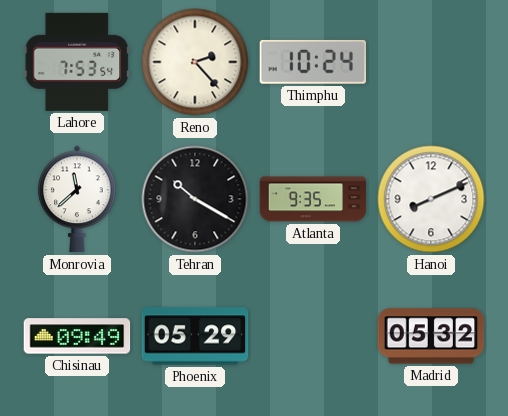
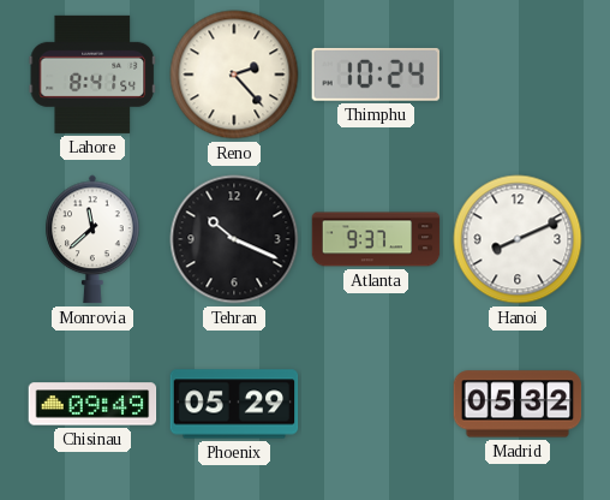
Lahore: 7:53 -> 8:41 (92, 75)
Tehran: 10:20 -> 10:19 (234, 239)
Atlanta: 9:35 -> 9:37 (376, 239)
